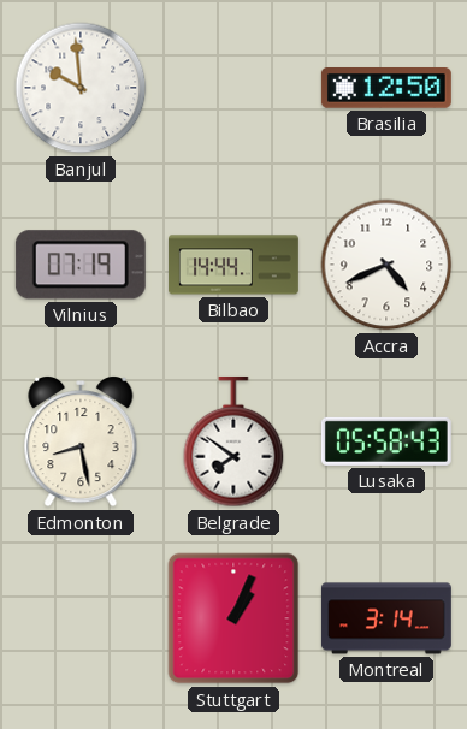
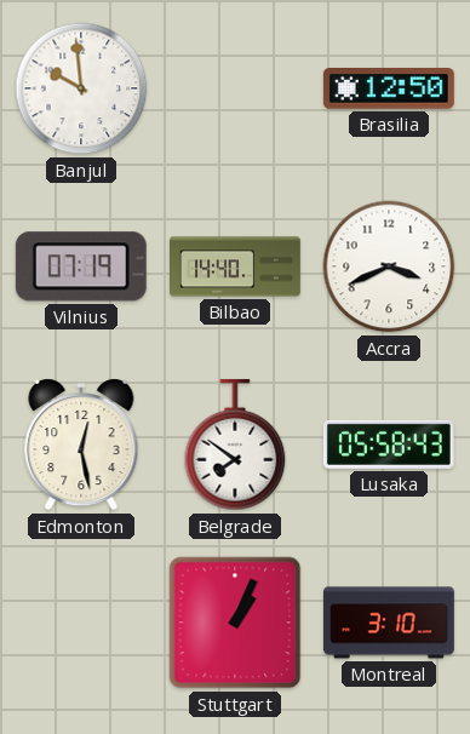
Bilbao: 14:44 -> 14:40 (236, 266)
Accra: 4:41 -> 3:41 (389, 266)
Edmonton: 8:28 -> 12:28 (81, 446)
Montreal: 3:14 -> 3:10 (389, 623)
